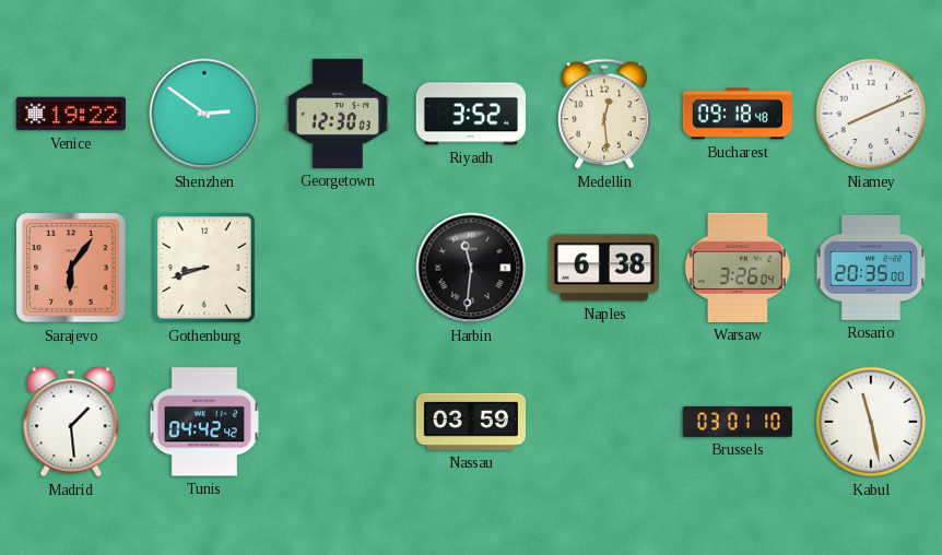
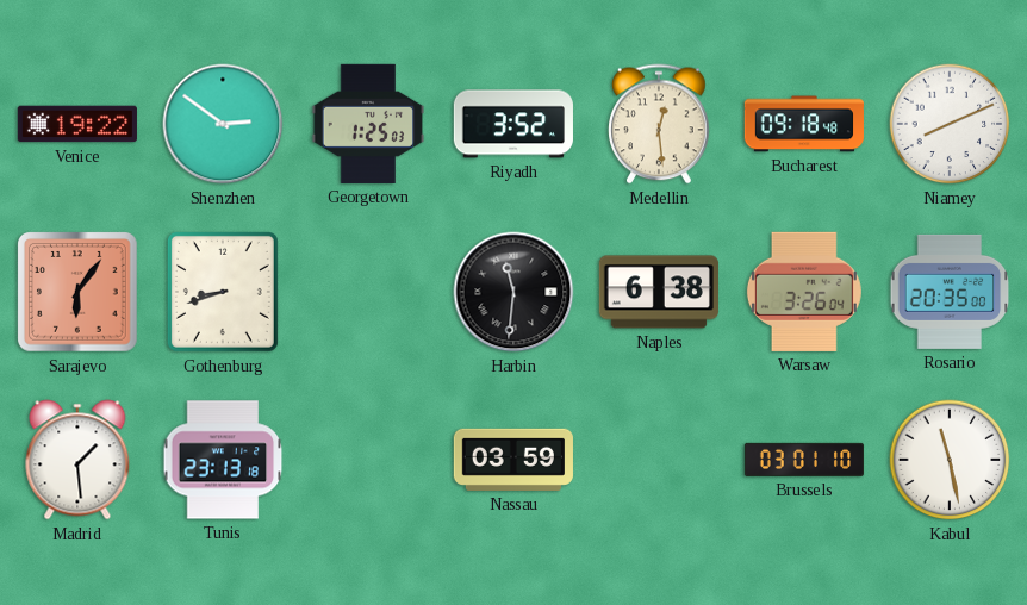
Georgetown: 12:30 -> 1:25 (368, 124)
Tunis: 04:42 -> 23:13 (223, 460)
